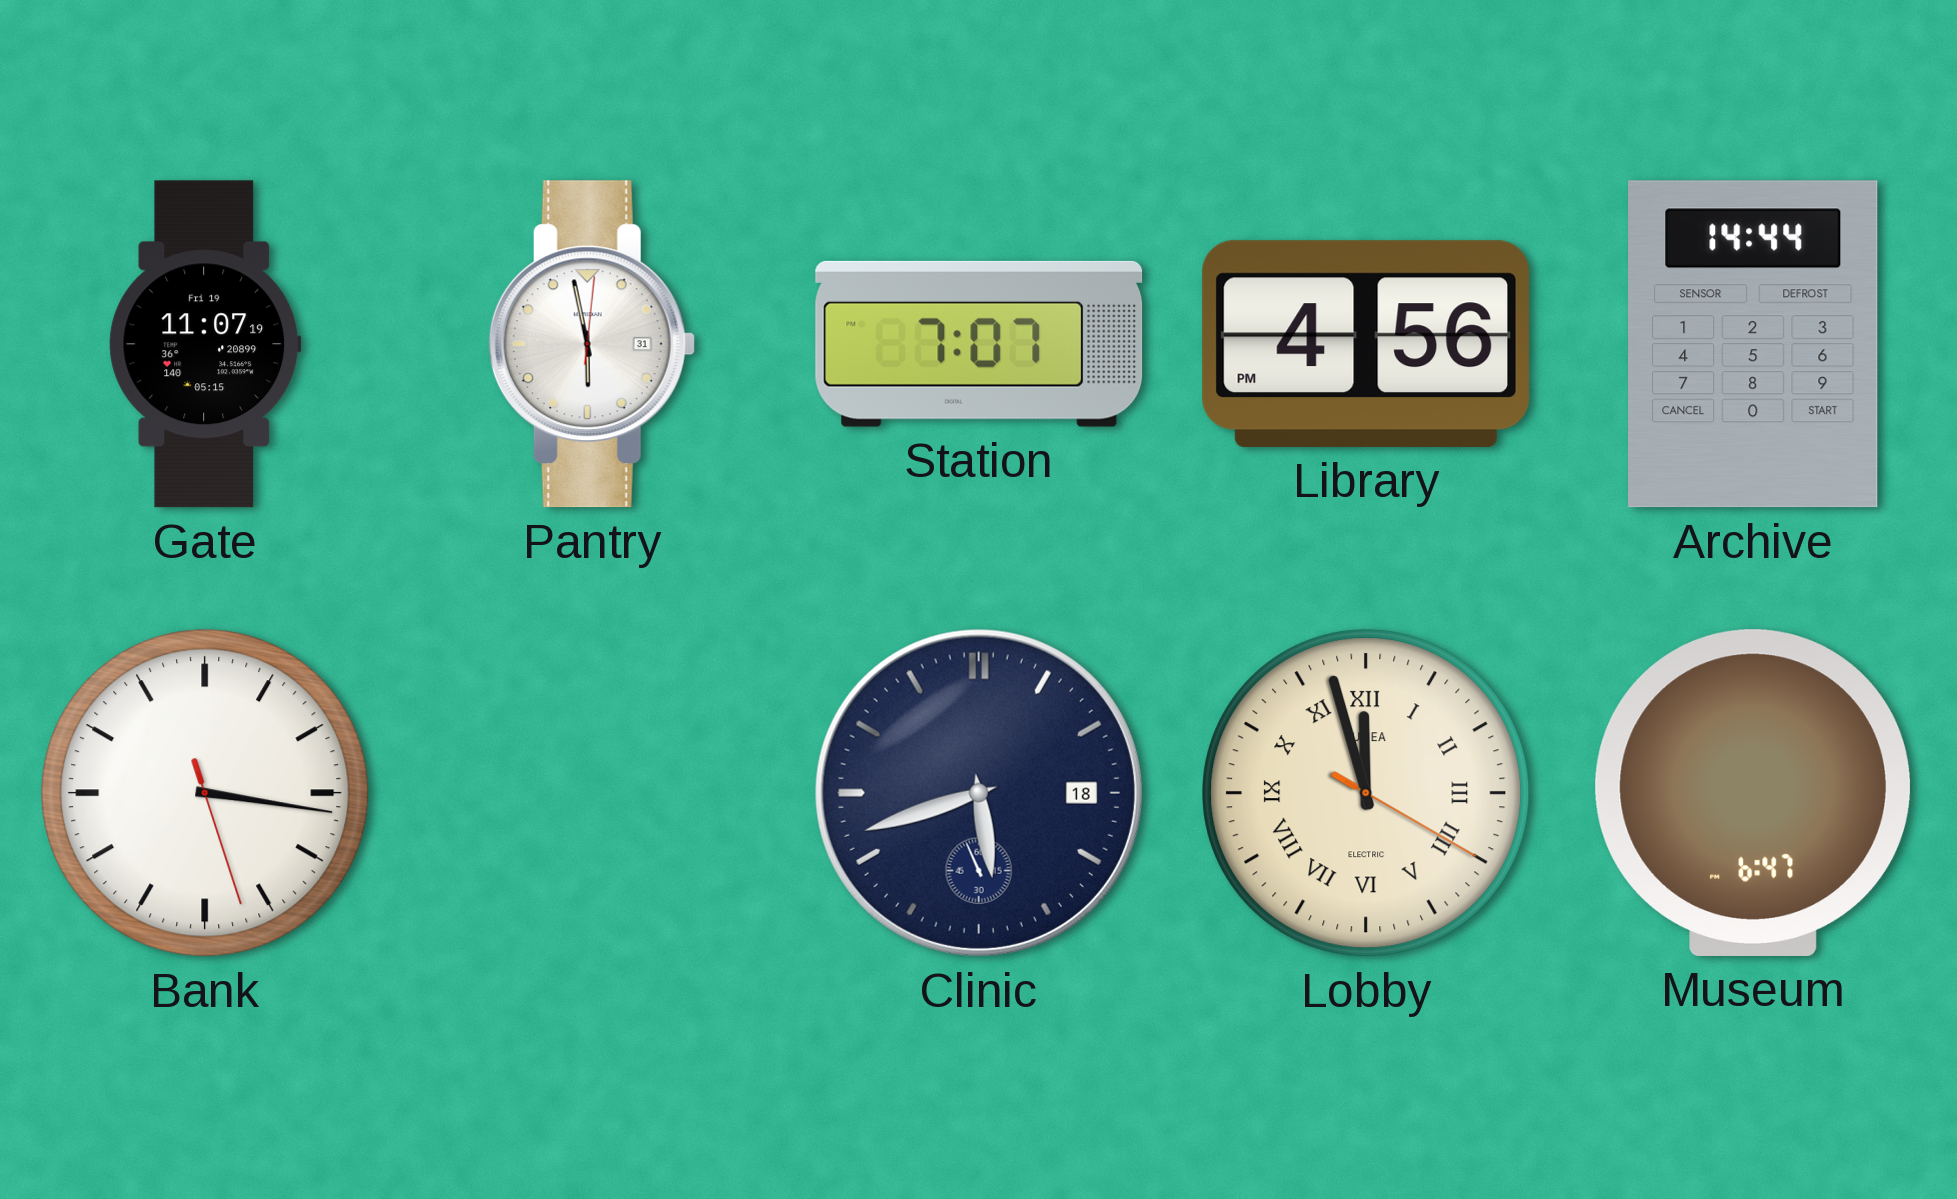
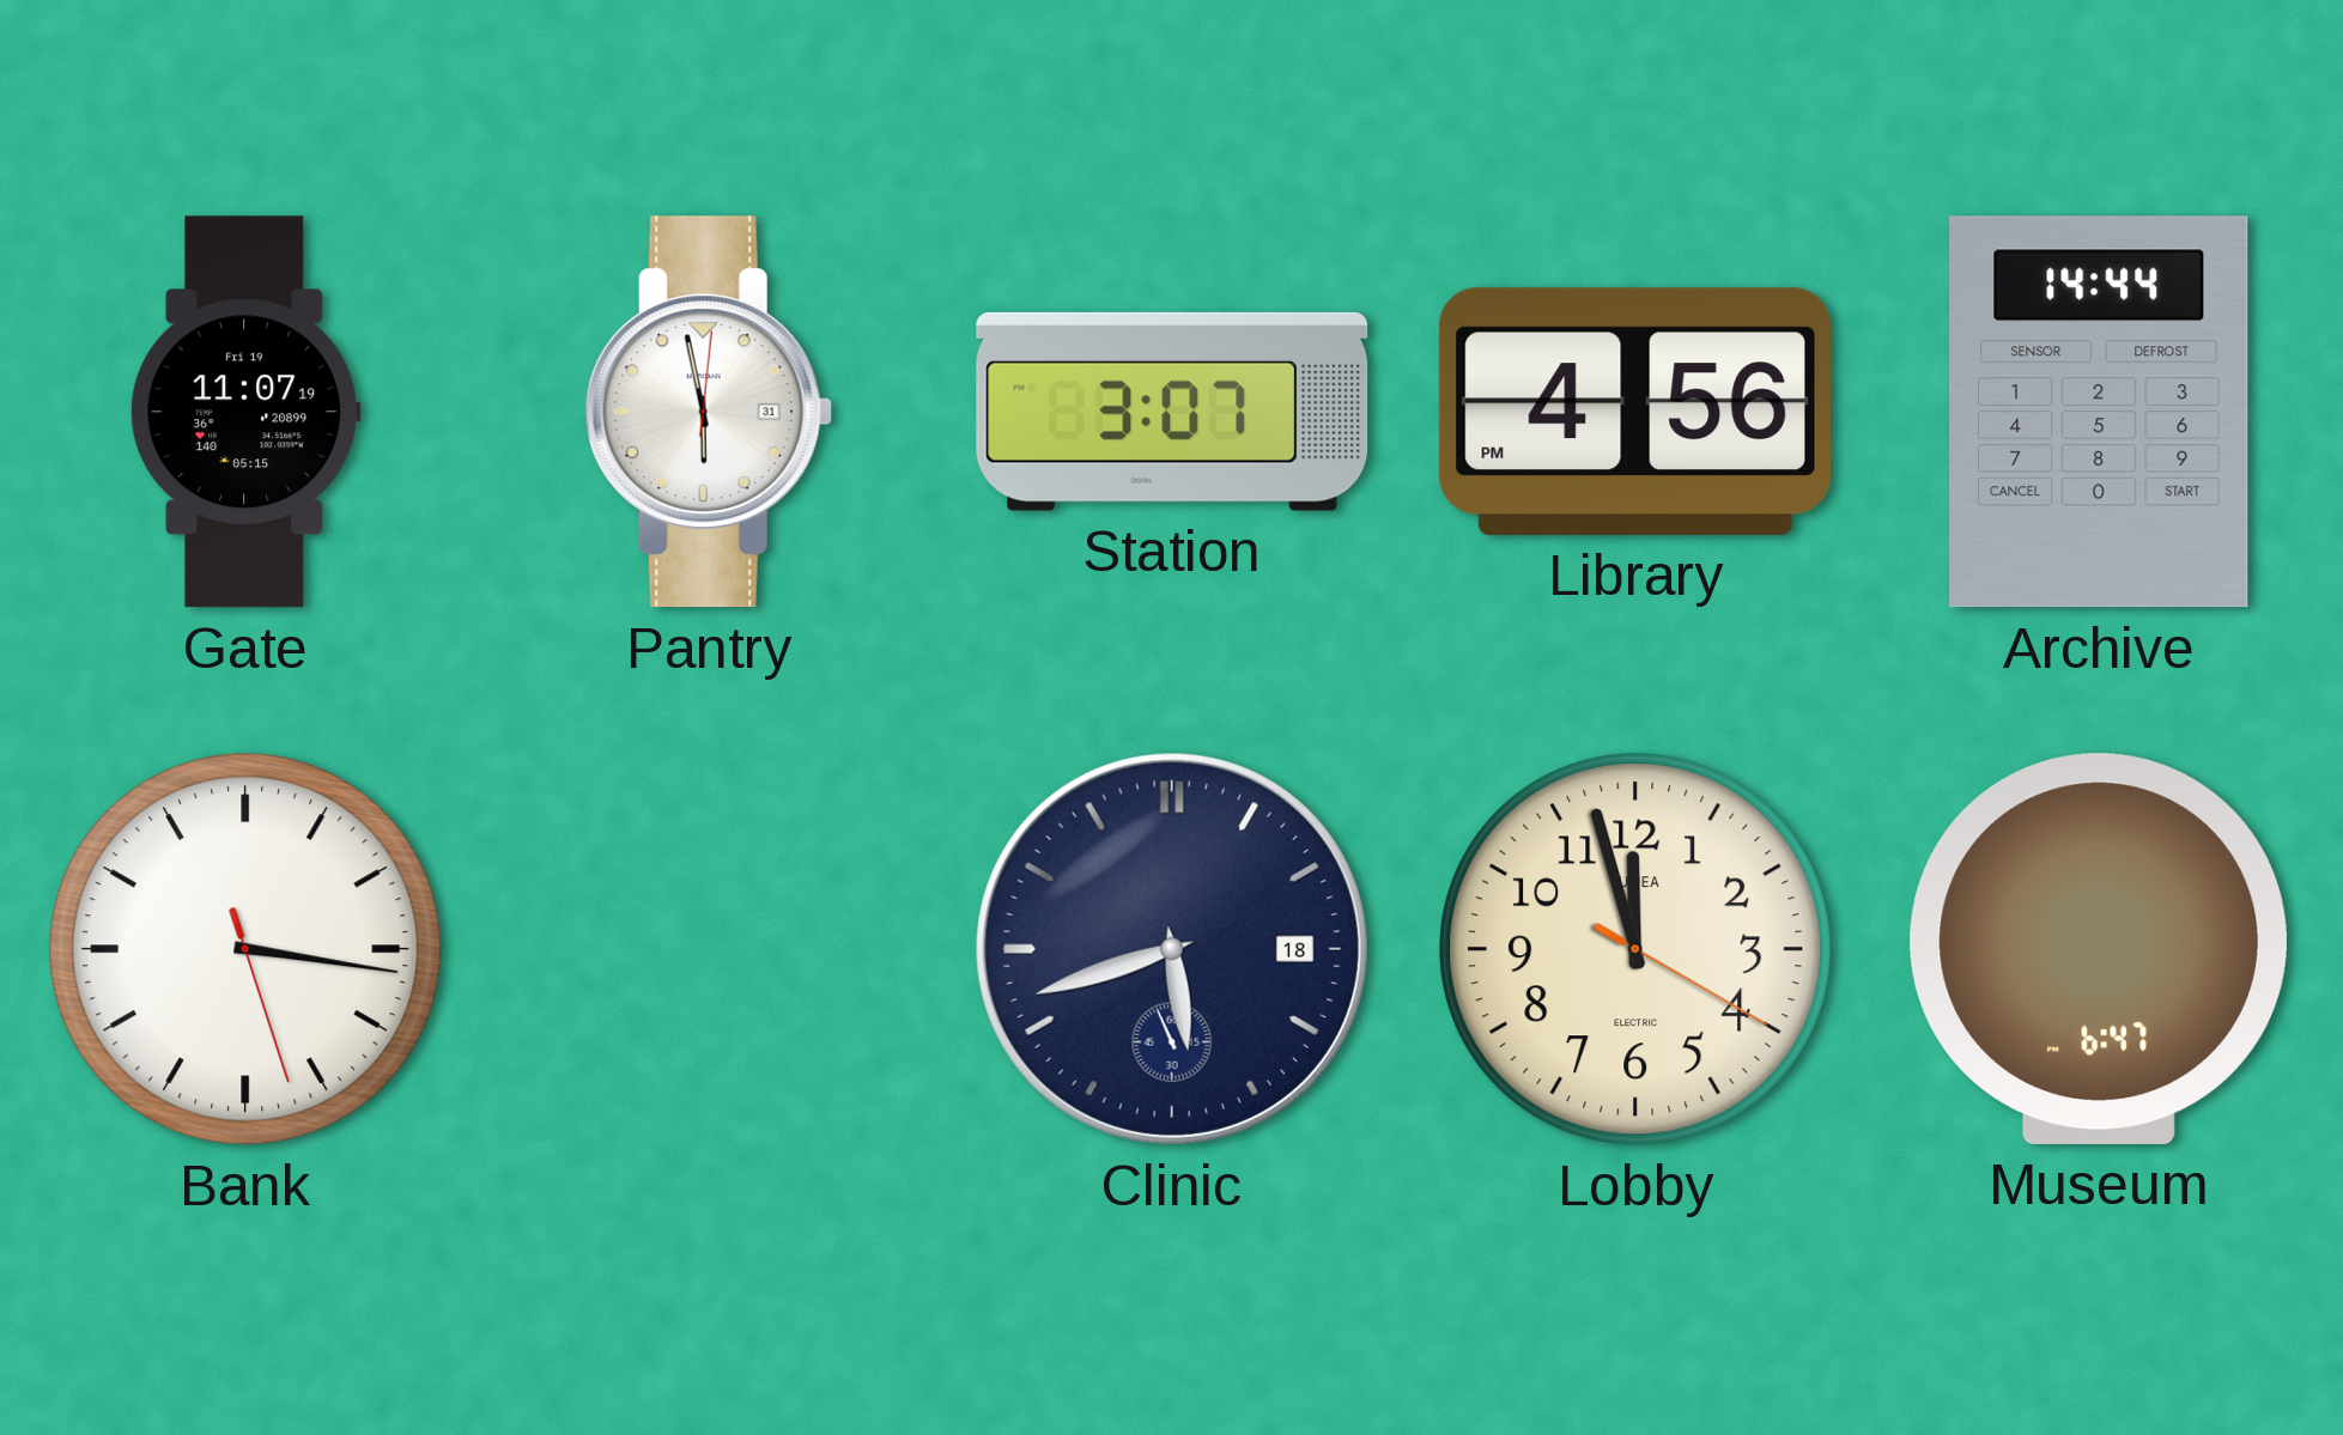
Station: 7:07 -> 3:07 (1172, 412)
Lobby numerals: Roman -> Arabic (1635, 949)
